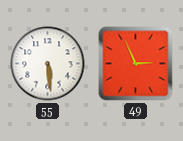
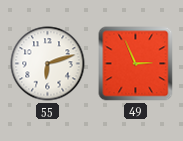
55: 5:29 -> 6:12 (48, 64)
